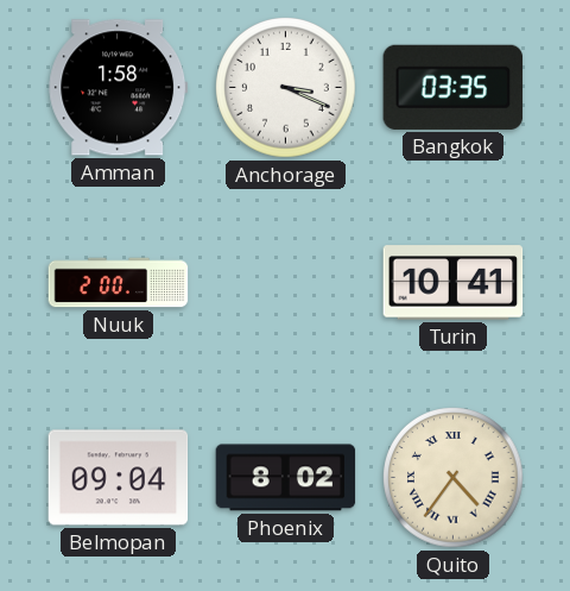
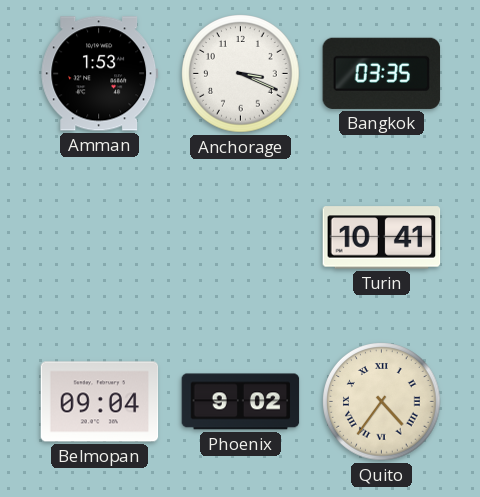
Amman: 1:58 -> 1:53 (100, 74)
Nuuk: 2:00 -> none (119, 283)
Phoenix: 8:02 -> 9:02 (241, 402)
